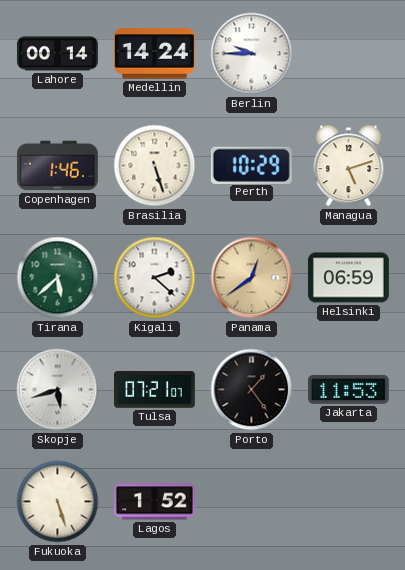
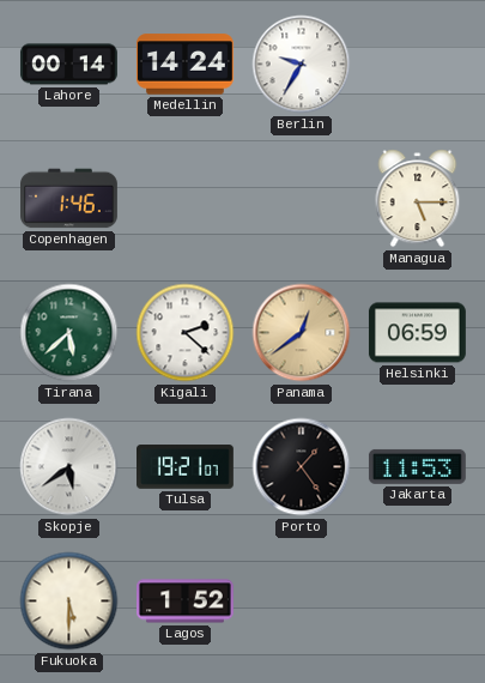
Berlin: 9:45 -> 9:35 (302, 65)
Brasilia: 5:27 -> none (155, 166)
Perth: 10:29 -> none (251, 165)
Managua: 5:12 -> 5:15 (418, 199)
Skopje: 5:42 -> 5:39 (69, 467)
Tulsa: 07:21 -> 19:21 (186, 467)
Fukuoka: 5:27 -> 5:30 (69, 602)
